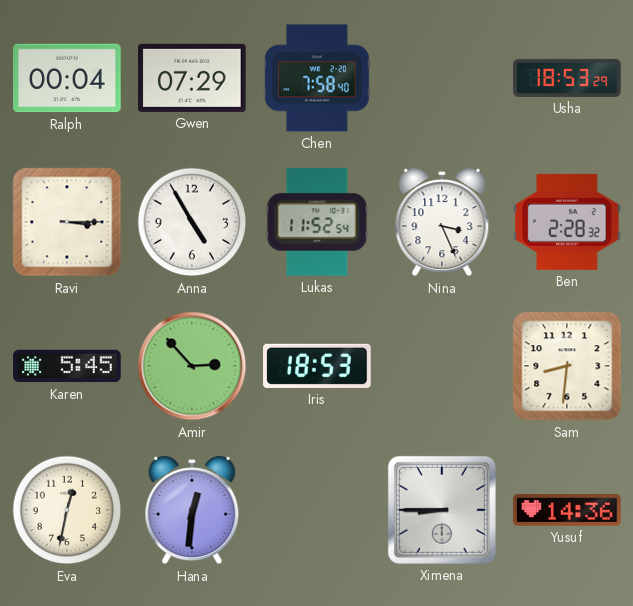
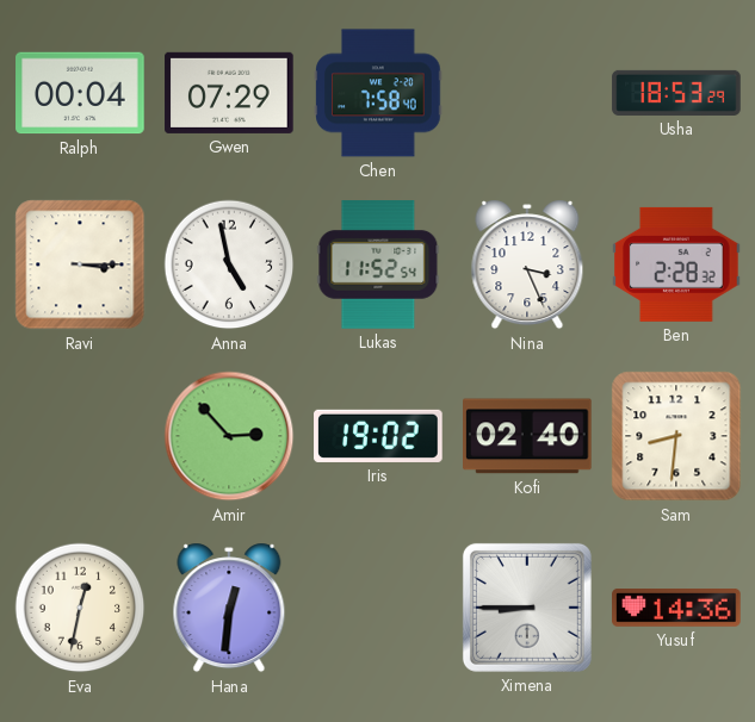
Anna: 4:55 -> 4:58 (229, 264)
Karen: 5:45 -> none (67, 366)
Iris: 18:53 -> 19:02 (378, 436)
Kofi: none -> 02:40 (528, 436)
